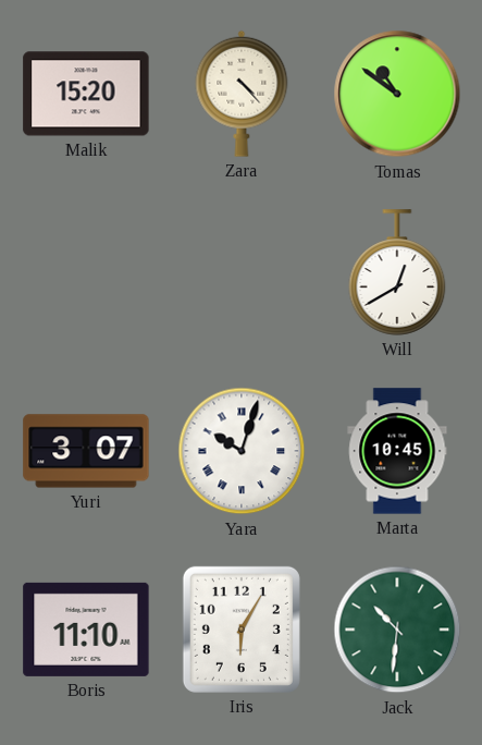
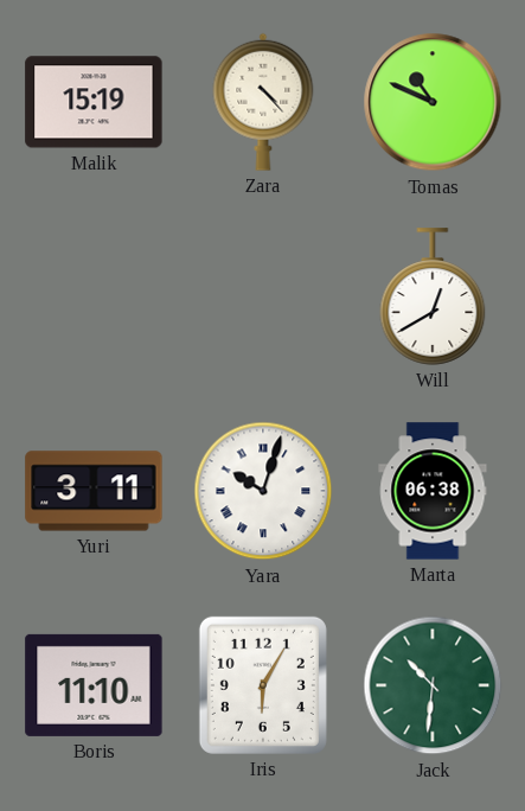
Malik: 15:20 -> 15:19 (94, 102)
Tomas: 10:51 -> 10:49 (433, 102)
Yuri: 3:07 -> 3:11 (94, 491)
Marta: 10:45 -> 06:38 (433, 491)
